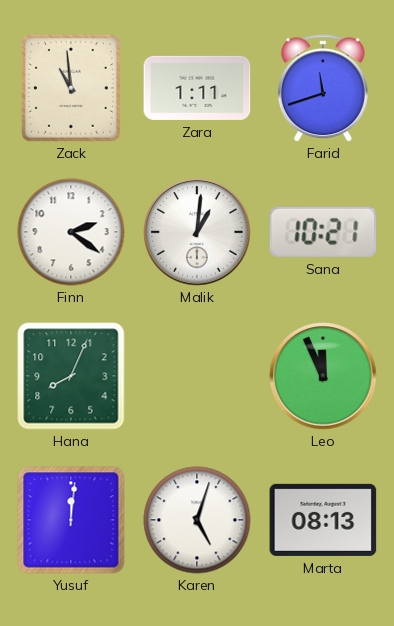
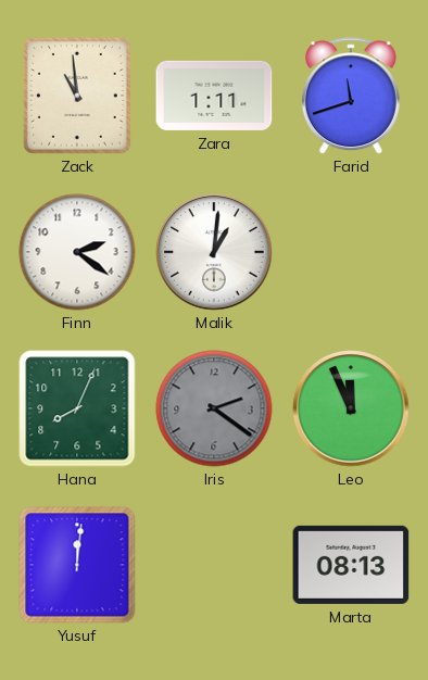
Sana: 10:21 -> none (323, 232)
Iris: none -> 2:21 (214, 408)
Karen: 5:03 -> none (197, 520)
